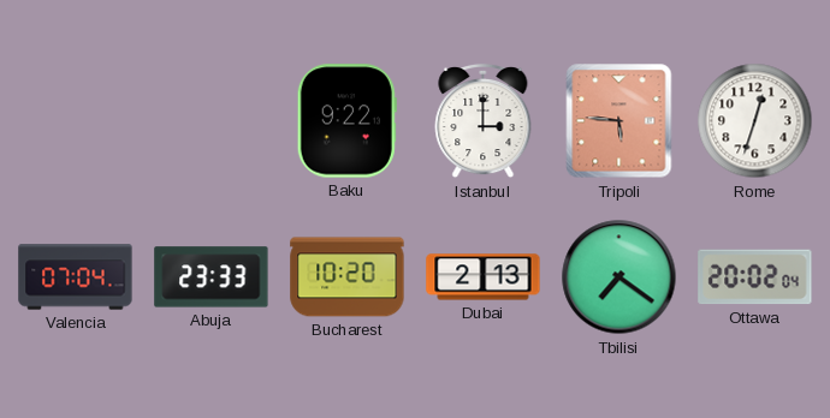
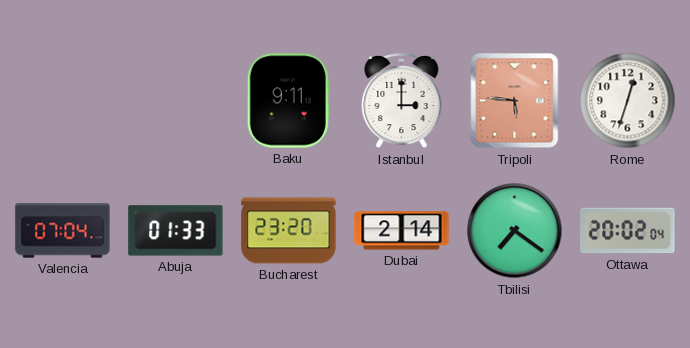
Baku: 9:22 -> 9:11 (288, 101)
Abuja: 23:33 -> 01:33 (176, 231)
Bucharest: 10:20 -> 23:20 (289, 231)
Dubai: 2:13 -> 2:14 (402, 231)
